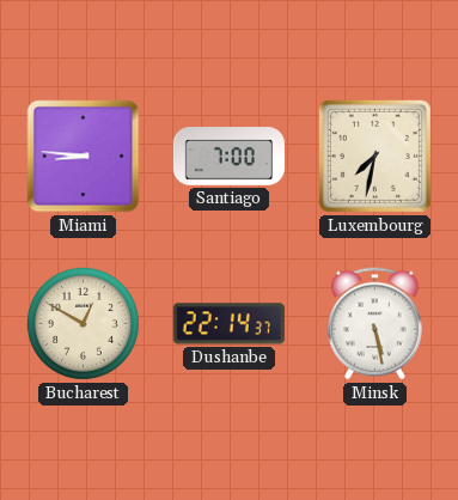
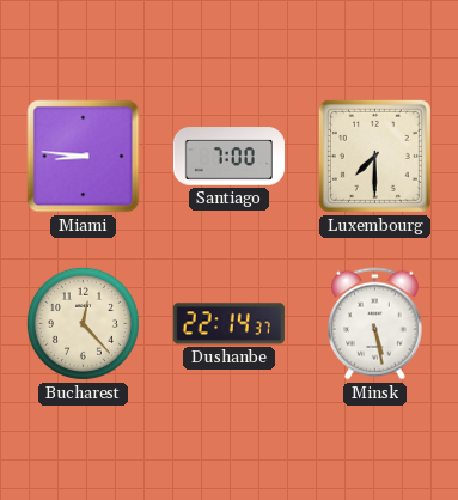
Luxembourg: 7:32 -> 7:30 (374, 156)
Bucharest: 12:50 -> 12:23 (83, 323)
